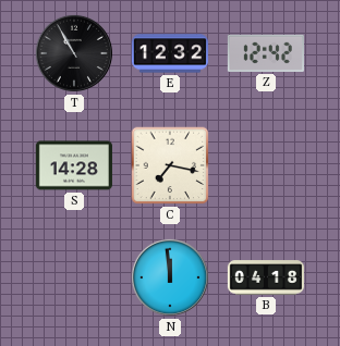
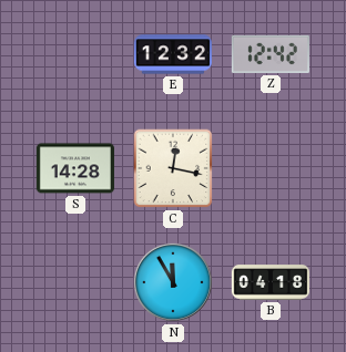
T: 10:55 -> none (74, 53)
C: 7:17 -> 12:17 (173, 168)
N: 11:59 -> 11:55 (173, 282)
